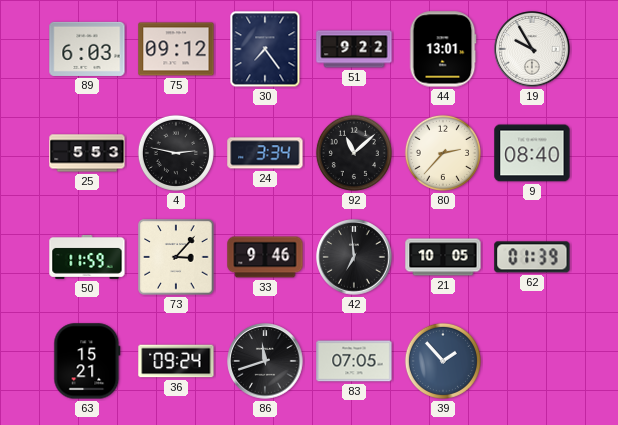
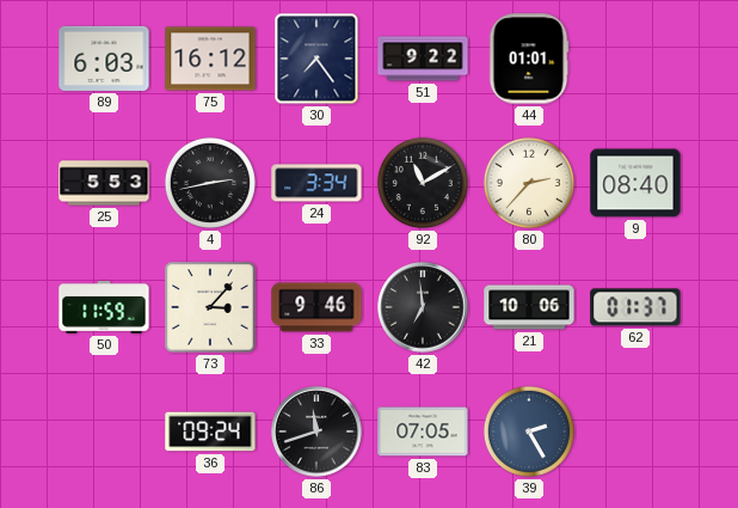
75: 09:12 -> 16:12 (210, 59)
44: 13:01 -> 01:01 (529, 59)
19: 9:55 -> none (532, 49)
4: 2:47 -> 2:43 (210, 183)
92: 11:08 -> 11:10 (423, 183)
21: 10:05 -> 10:06 (529, 307)
62: 01:39 -> 01:37 (635, 307)
63: 15:21 -> none (87, 361)
39: 1:53 -> 2:25 (529, 432)
